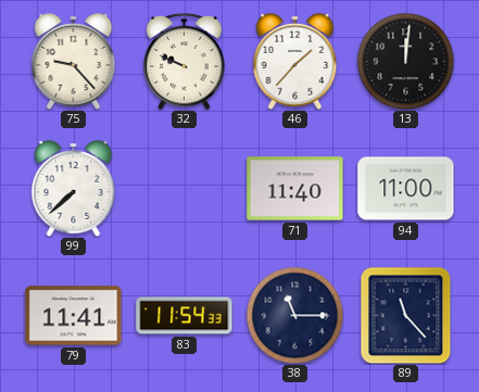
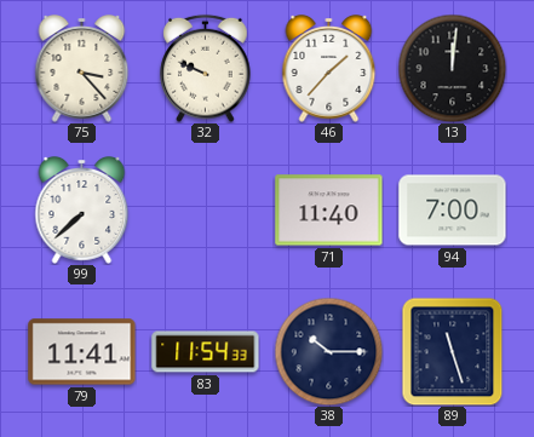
75: 9:23 -> 3:23 (82, 69)
94: 11:00 -> 7:00 (453, 211)
38: 11:15 -> 10:15 (328, 351)
89: 11:23 -> 11:27 (453, 351)
